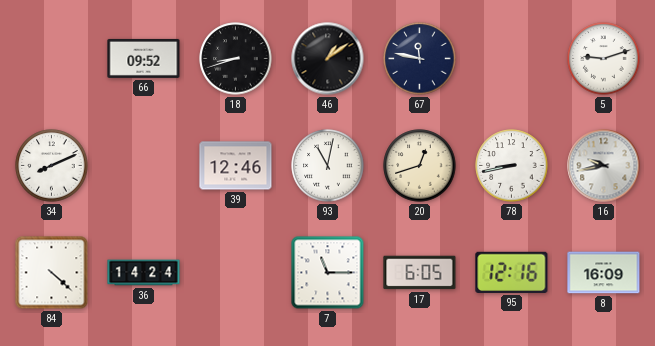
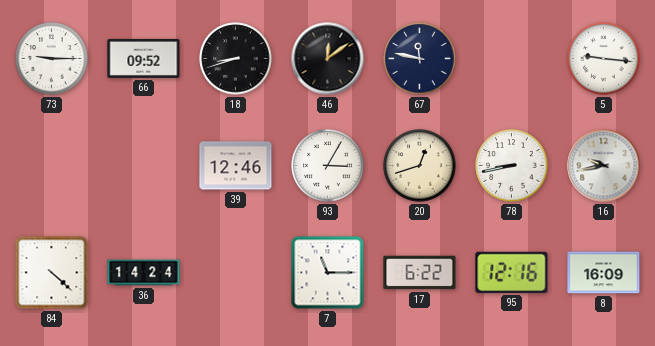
73: none -> 9:15 (52, 59)
46: 1:09 -> 12:09 (328, 59)
5: 9:12 -> 9:16 (604, 59)
34: 8:11 -> none (52, 166)
93: 11:02 -> 3:05 (328, 166)
17: 6:05 -> 6:22 (420, 273)
